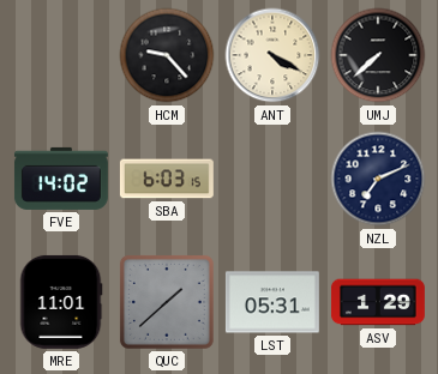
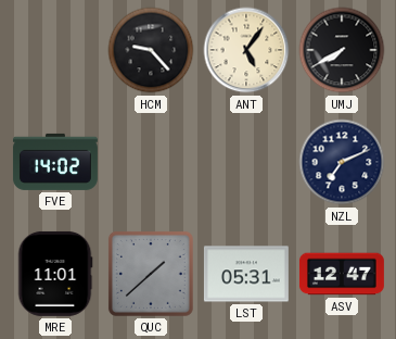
ANT: 4:20 -> 5:06 (246, 50)
UMJ: 7:38 -> 7:40 (342, 50)
SBA: 6:03 -> none (167, 179)
ASV: 1:29 -> 12:47 (342, 274)
